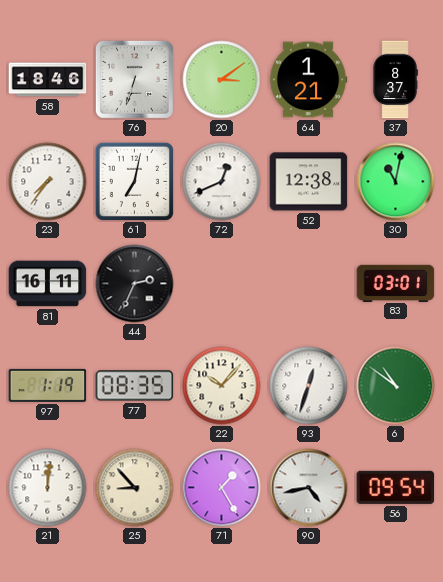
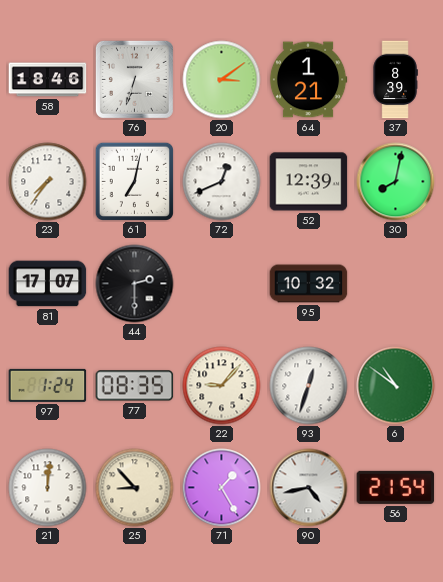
37: 8:37 -> 8:39 (395, 80)
52: 12:38 -> 12:39 (309, 182)
30: 11:02 -> 8:02 (396, 182)
81: 16:11 -> 17:07 (48, 284)
44: 2:34 -> 2:30 (135, 284)
95: none -> 10:32 (309, 284)
83: 03:01 -> none (396, 283)
97: 1:19 -> 1:24 (48, 385)
22: 10:07 -> 9:07 (222, 386)
56: 09:54 -> 21:54 (396, 487)
